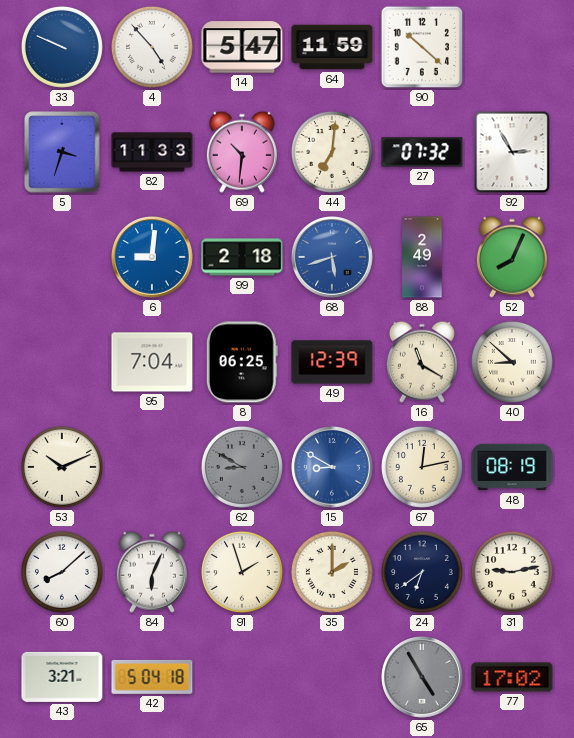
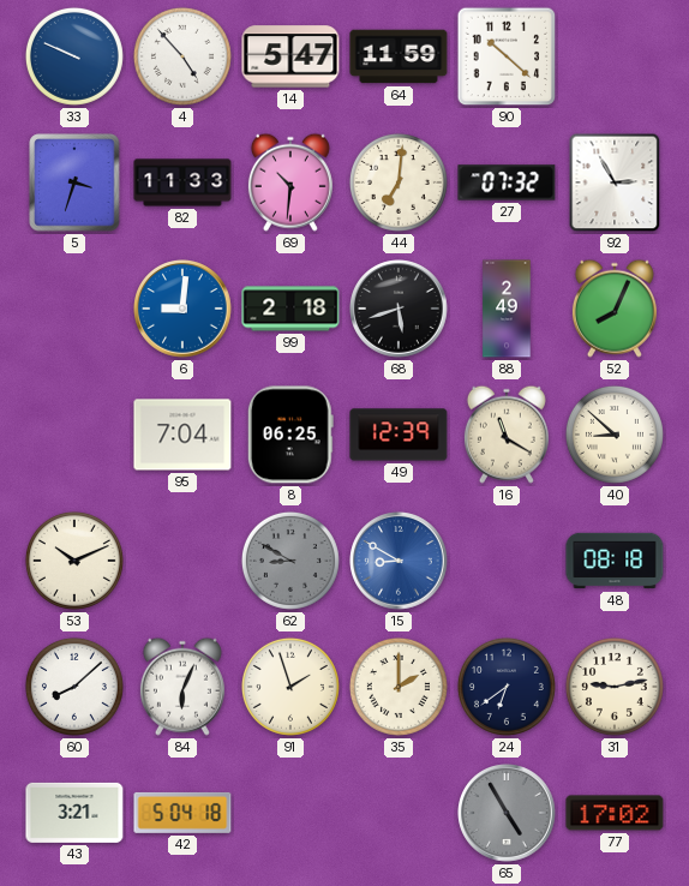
68 dial: blue -> black (399, 309)
67: 12:13 -> none (422, 467)
48: 08:19 -> 08:18 (615, 561)
